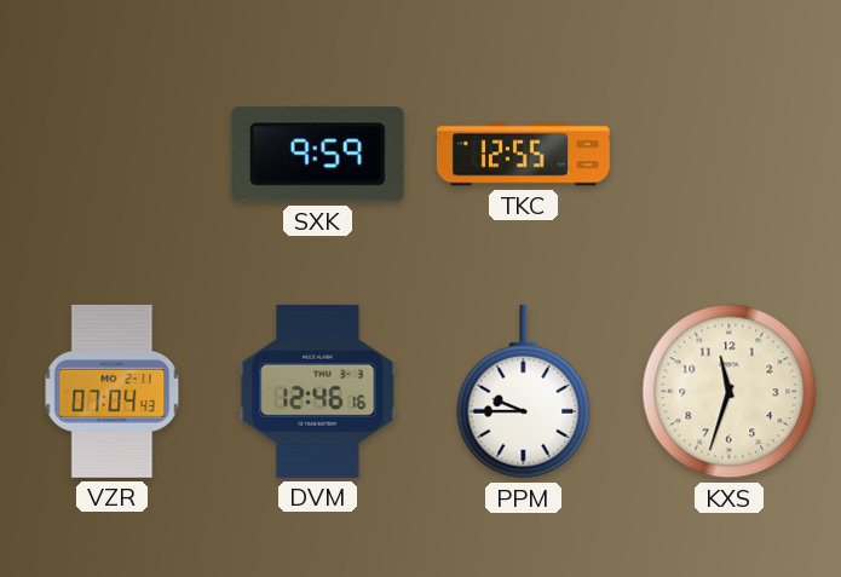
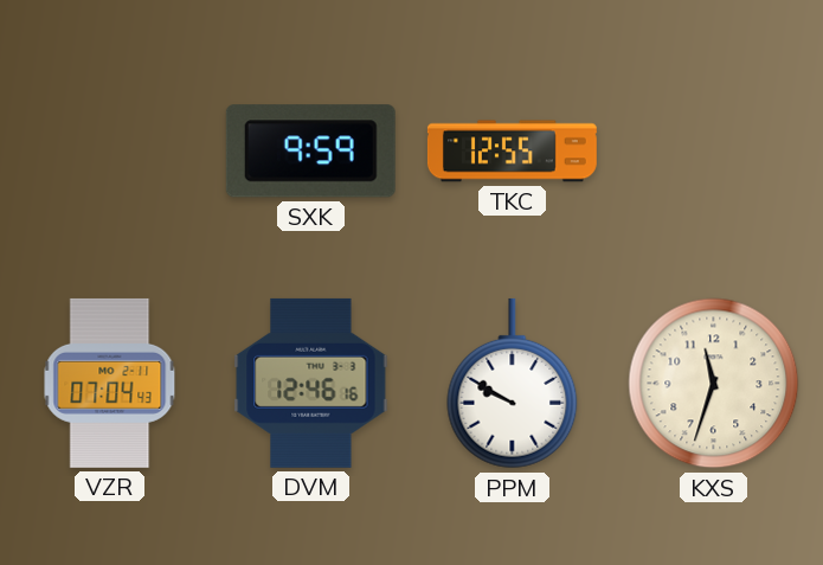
PPM: 9:45 -> 9:50 (513, 384)
